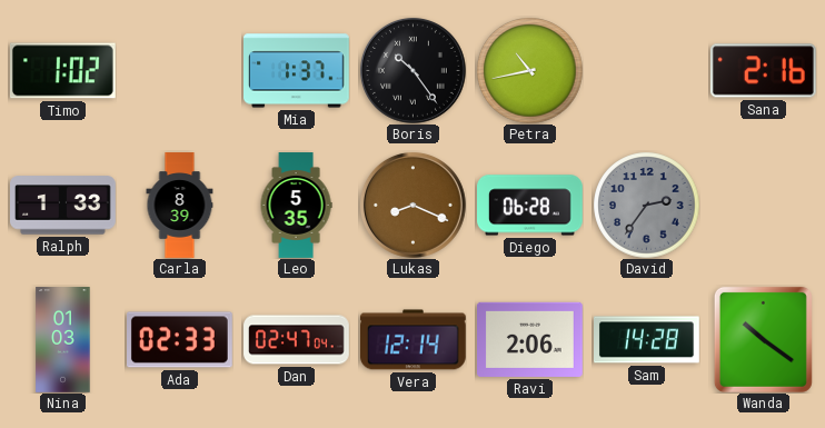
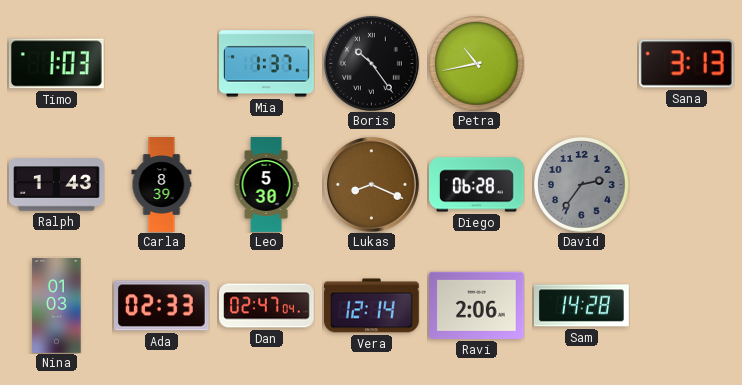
Timo: 1:02 -> 1:03 (56, 64)
Sana: 2:16 -> 3:13 (686, 64)
Ralph: 1:33 -> 1:43 (57, 185)
Leo: 5:35 -> 5:30 (266, 185)
Wanda: 10:21 -> none (763, 339)
